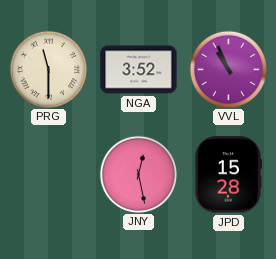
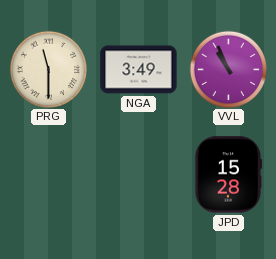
NGA: 3:52 -> 3:49 (139, 70)
JNY: 12:28 -> none (138, 174)
